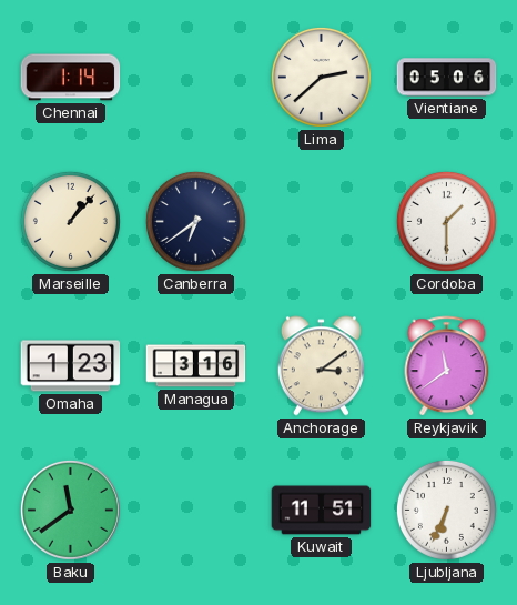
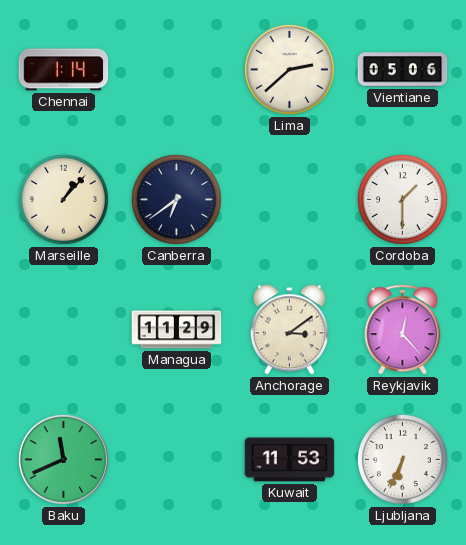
Omaha: 1:23 -> none (71, 366)
Managua: 3:16 -> 11:29 (177, 330)
Reykjavik: 11:39 -> 12:23 (403, 330)
Baku: 11:39 -> 11:41 (63, 459)
Kuwait: 11:51 -> 11:53 (290, 460)
